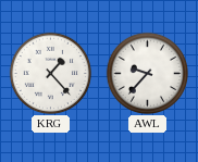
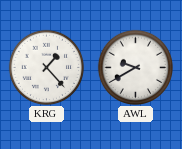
AWL: 9:37 -> 9:40 (135, 67)
